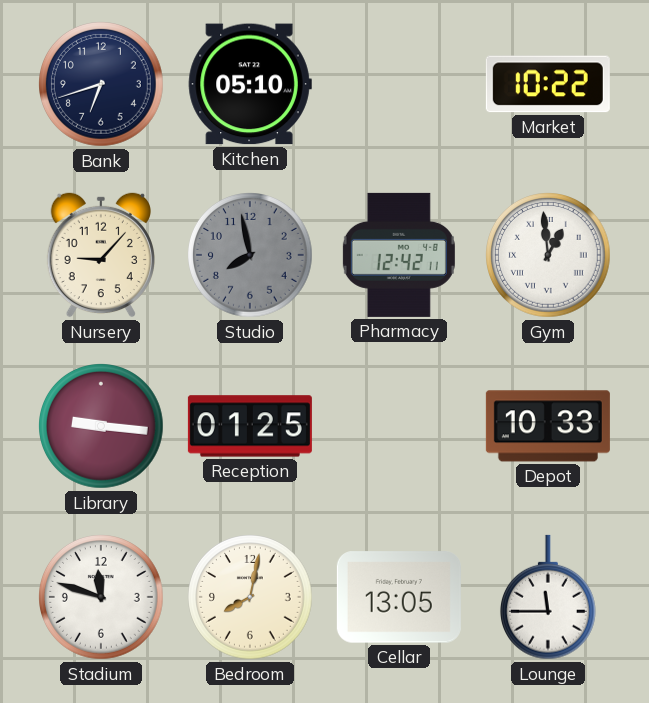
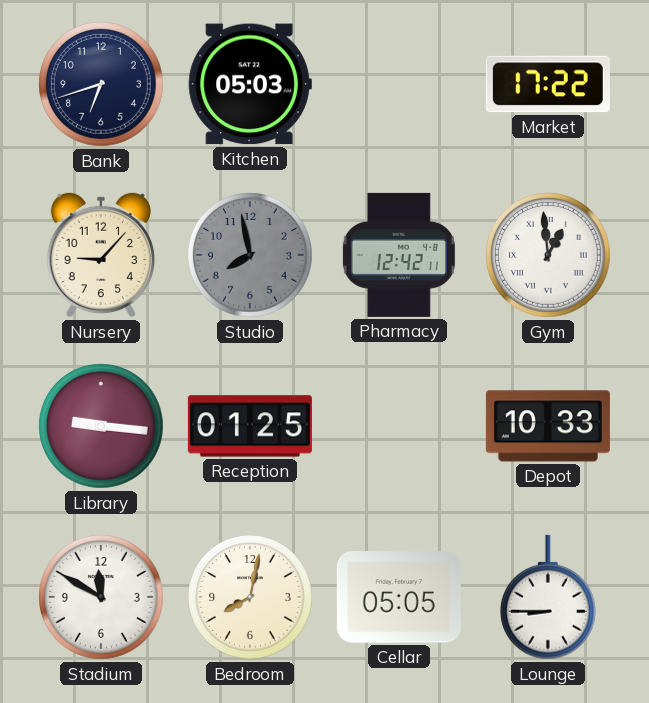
Kitchen: 05:10 -> 05:03 (250, 84)
Market: 10:22 -> 17:22 (548, 84)
Stadium: 11:48 -> 11:50 (102, 598)
Cellar: 13:05 -> 05:05 (399, 597)
Lounge: 11:45 -> 8:45 (548, 597)
